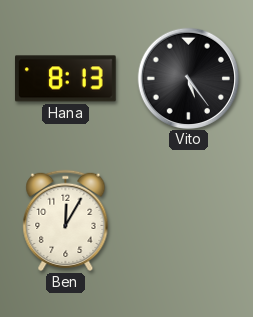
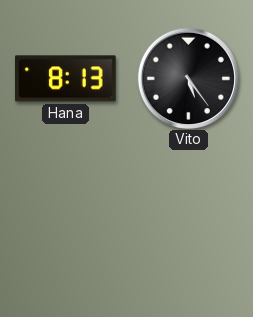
Ben: 12:05 -> none (66, 220)
